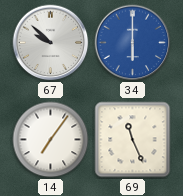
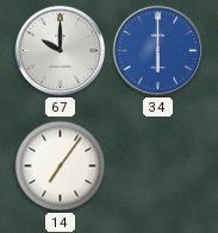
67: 9:52 -> 10:00 (61, 51)
69: 11:26 -> none (133, 140)
